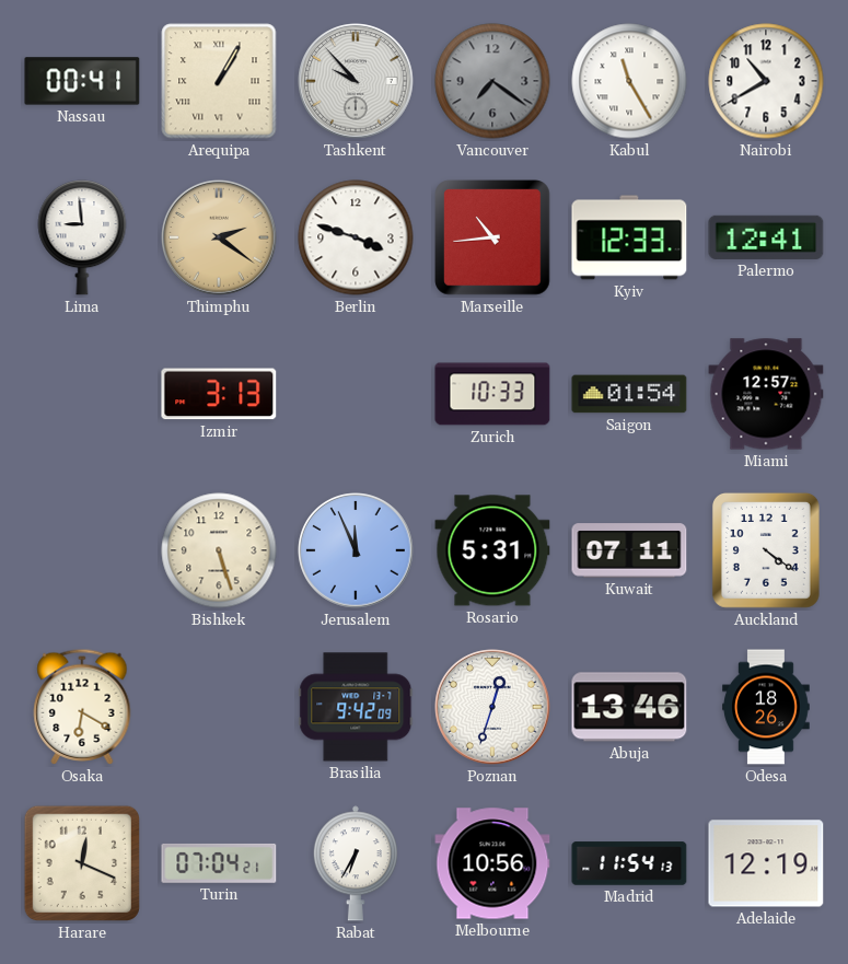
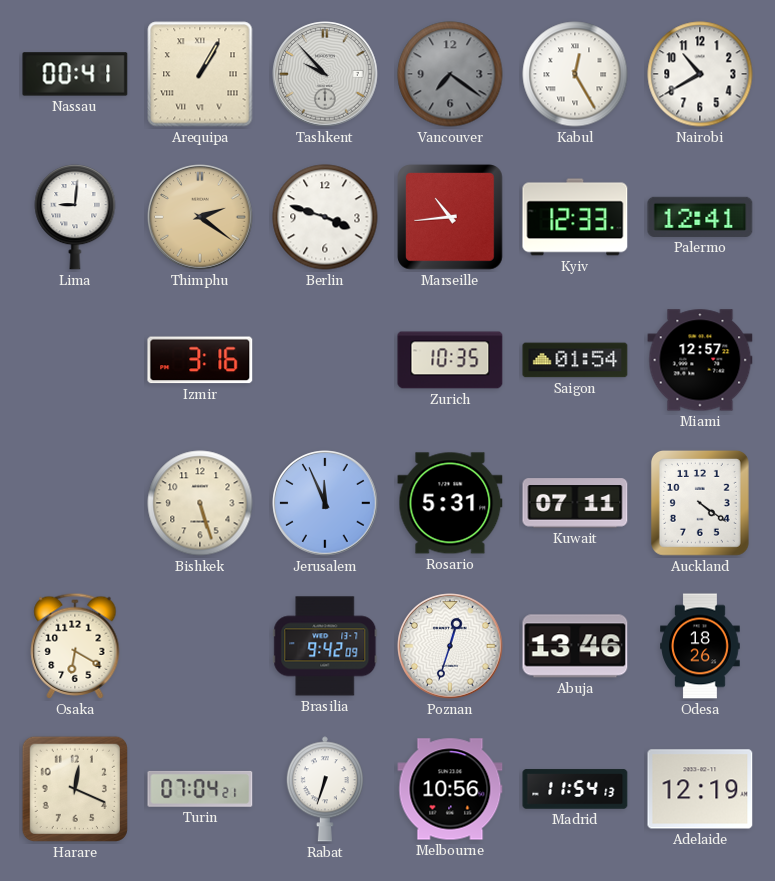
Kabul: 11:25 -> 12:25 (575, 74)
Lima: 8:59 -> 9:01 (75, 217)
Izmir: 3:13 -> 3:16 (200, 360)
Zurich: 10:33 -> 10:35 (450, 360)
Rabat: 6:35 -> 6:33 (325, 789)
